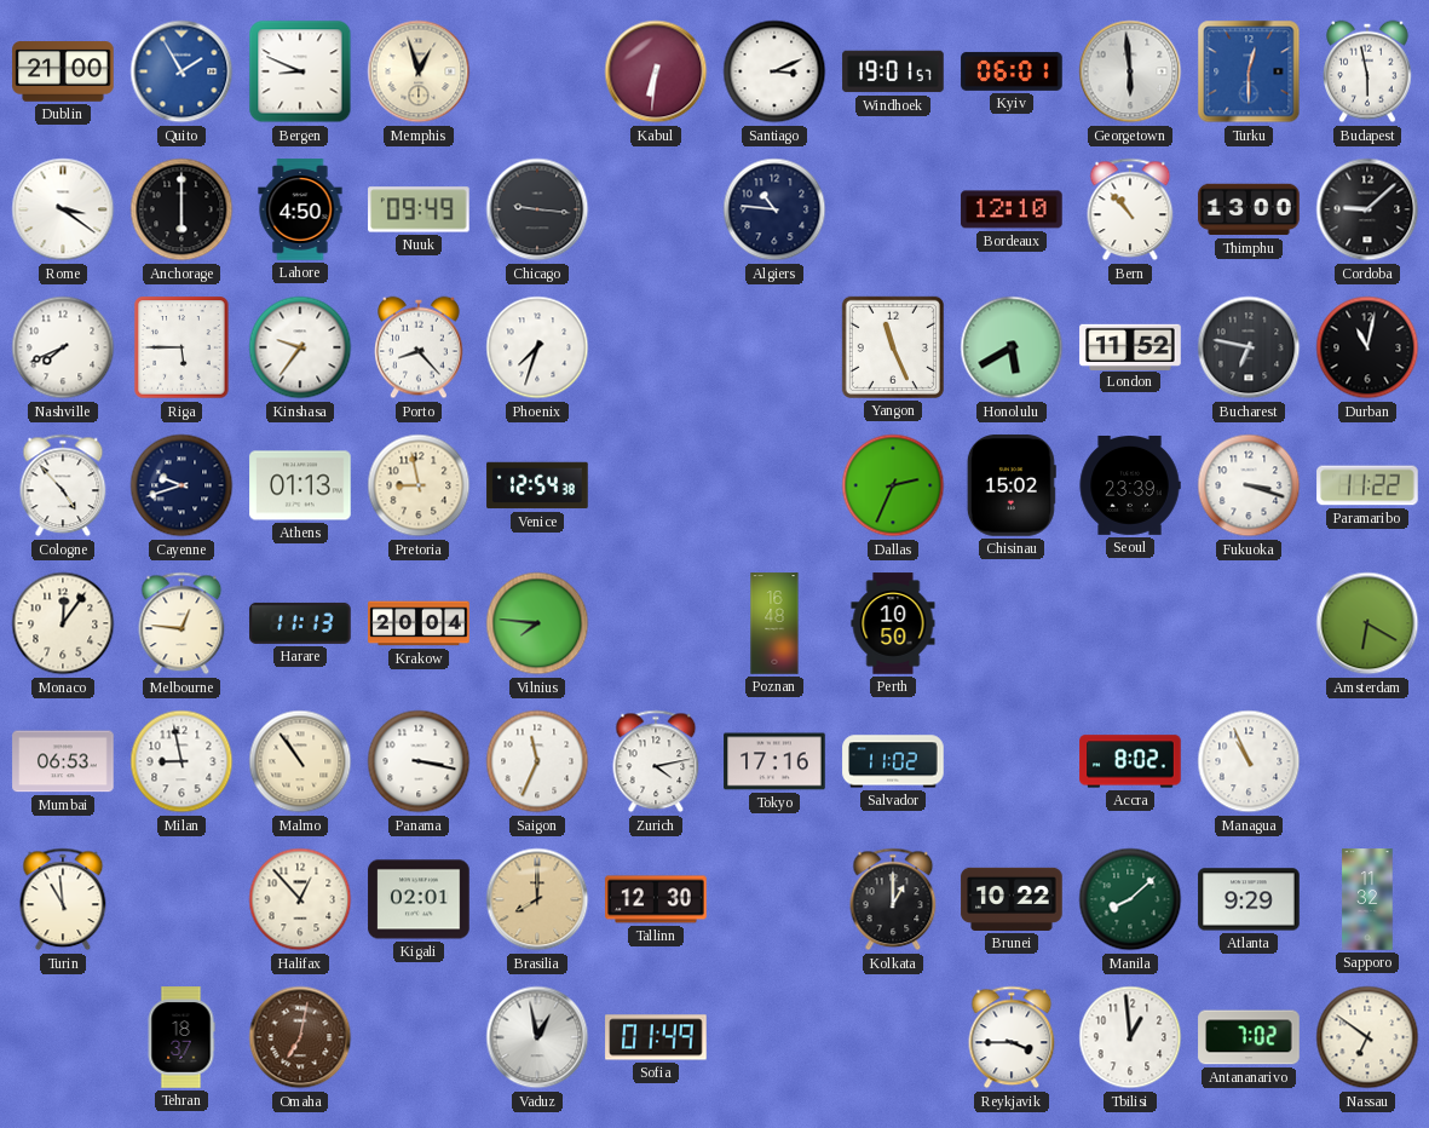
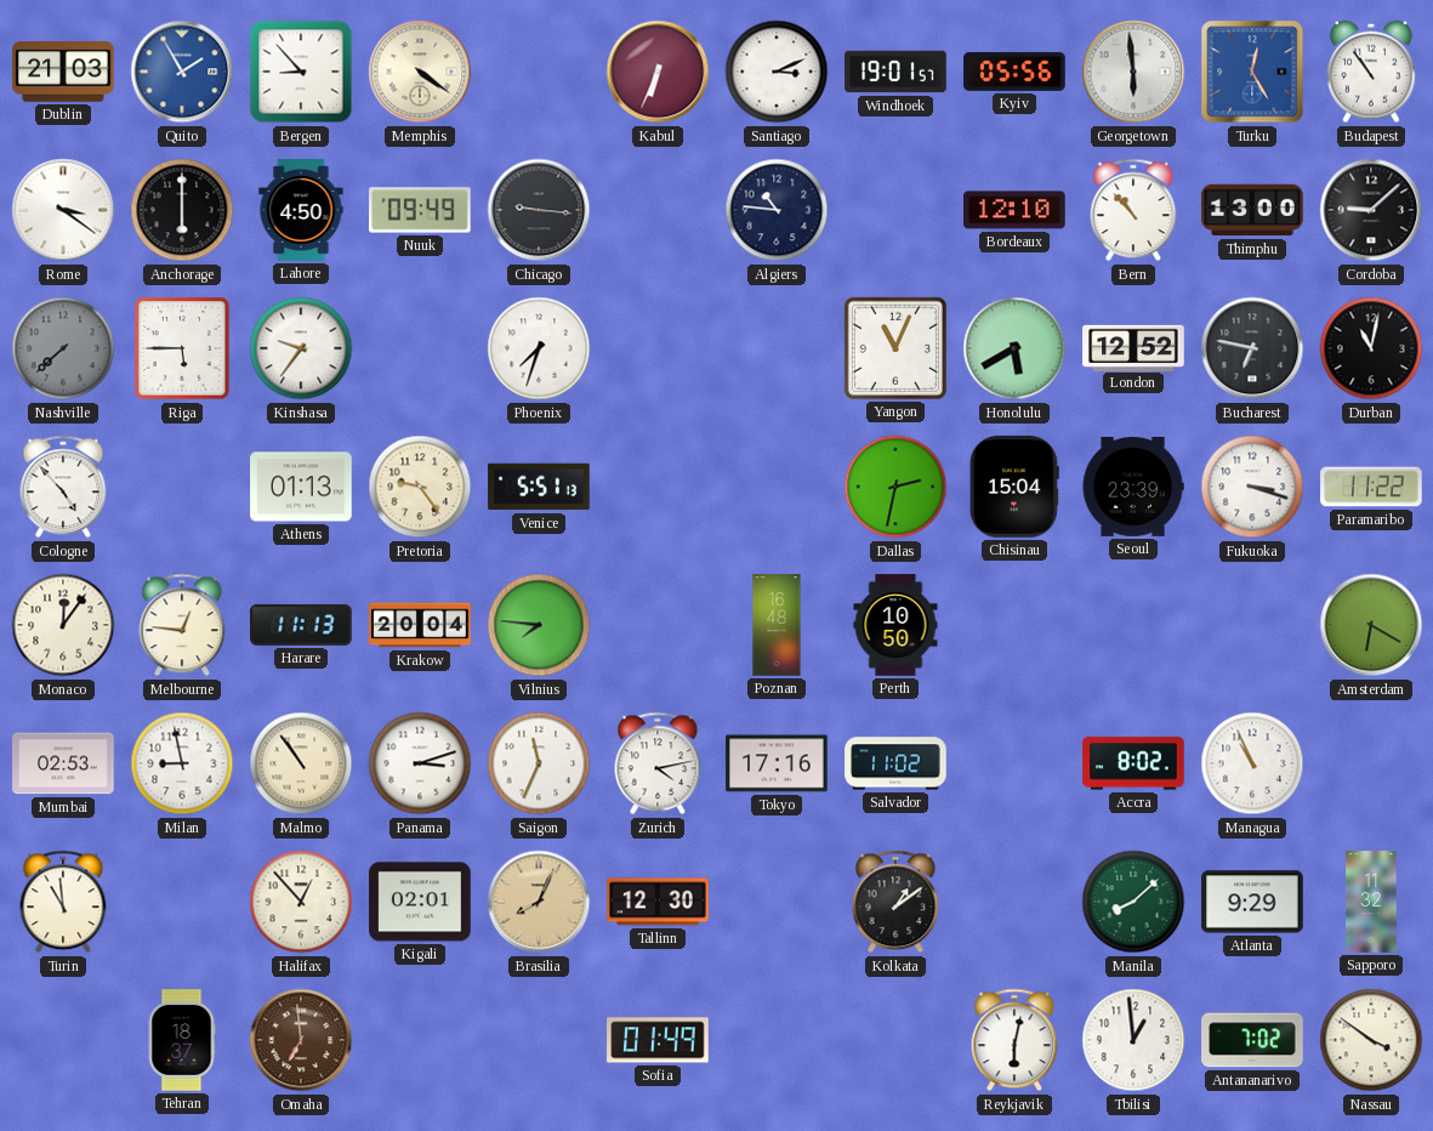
Dublin: 21:00 -> 21:03 (63, 72)
Bergen: 8:49 -> 8:53 (301, 72)
Memphis: 12:57 -> 4:21 (420, 72)
Kabul: 6:31 -> 6:34 (658, 72)
Kyiv: 06:01 -> 05:56 (1014, 72)
Turku: 12:30 -> 12:25 (1252, 72)
Budapest: 5:58 -> 10:54 (1371, 72)
Nashville: 7:41 -> 7:38 (63, 348)
Nashville dial: white -> grey (63, 348)
Porto: 8:23 -> none (419, 347)
Yangon: 11:26 -> 11:04 (895, 348)
London: 11:52 -> 12:52 (1133, 347)
Cayenne: 9:42 -> none (181, 485)
Pretoria: 8:58 -> 9:24 (420, 487)
Venice: 12:54 -> 5:51 (539, 487)
Dallas: 2:34 -> 2:32 (895, 487)
Chisinau: 15:02 -> 15:04 (1014, 487)
Mumbai: 06:53 -> 02:53 (63, 763)
Panama: 3:17 -> 3:12 (420, 763)
Brasilia: 8:00 -> 8:04 (539, 902)
Kolkata: 1:00 -> 1:09 (895, 902)
Brunei: 10:22 -> none (1012, 899)
Omaha: 7:02 -> 6:59 (301, 1040)
Vaduz: 12:58 -> none (537, 1037)
Reykjavik: 3:45 -> 6:02 (1014, 1040)
Nassau: 6:51 -> 3:51 (1371, 1040)
